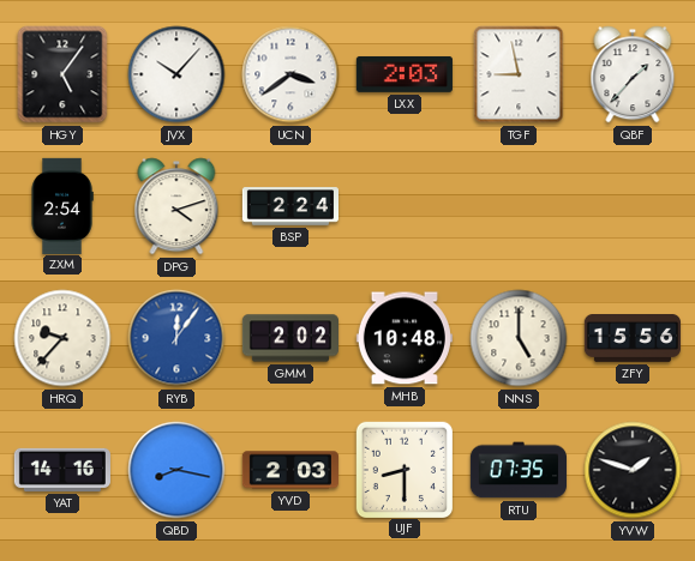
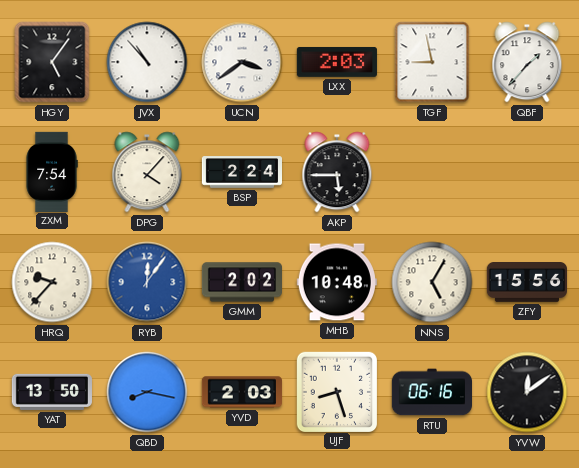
JVX: 10:07 -> 10:53 (147, 62)
ZXM: 2:54 -> 7:54 (52, 171)
DPG: 4:12 -> 4:07 (147, 172)
AKP: none -> 5:45 (337, 172)
NNS: 5:00 -> 5:05 (432, 282)
YAT: 14:16 -> 13:50 (52, 392)
UJF: 8:30 -> 8:27 (336, 391)
RTU: 07:35 -> 06:16 (431, 392)
YVW: 1:48 -> 12:09 (527, 392)
